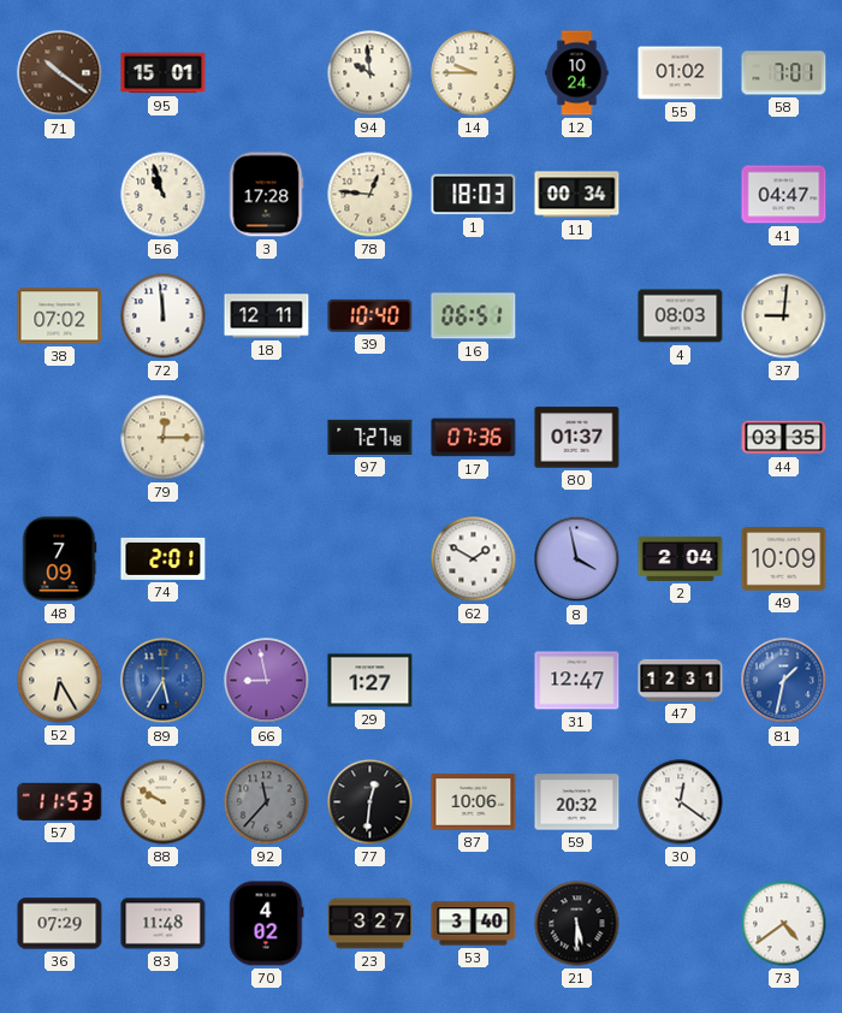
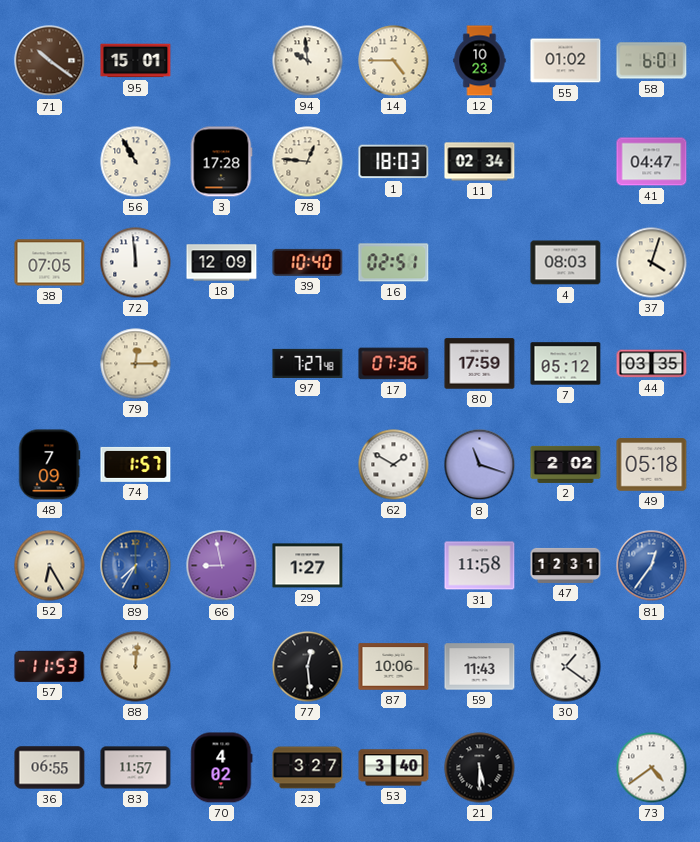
14: 9:45 -> 4:45 (394, 61)
12: 10:24 -> 10:23 (480, 61)
58: 7:01 -> 6:01 (652, 61)
56: 10:57 -> 10:55 (136, 162)
11: 00:34 -> 02:34 (480, 162)
38: 07:02 -> 07:05 (50, 263)
18: 12:11 -> 12:09 (222, 263)
16: 06:51 -> 02:51 (394, 263)
37: 9:01 -> 4:03 (652, 263)
80: 01:37 -> 17:59 (480, 364)
7: none -> 05:12 (566, 364)
74: 2:01 -> 1:57 (136, 464)
8: 3:58 -> 11:18 (480, 465)
2: 2:04 -> 2:02 (566, 464)
49: 10:09 -> 05:18 (652, 465)
89: 5:35 -> 7:35 (136, 566)
31: 12:47 -> 11:58 (480, 566)
81: 1:32 -> 12:36 (652, 566)
88: 9:50 -> 12:01 (136, 667)
92: 11:37 -> none (267, 802)
77: 12:31 -> 12:29 (308, 667)
59: 20:32 -> 11:43 (480, 667)
30: 12:21 -> 1:21 (566, 667)
36: 07:29 -> 06:55 (50, 768)
83: 11:48 -> 11:57 (136, 768)
